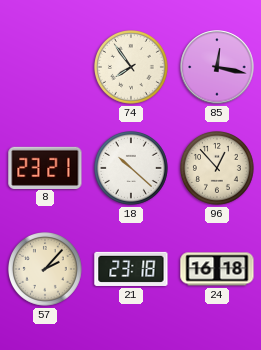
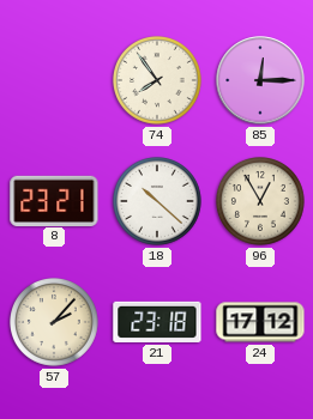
85: 12:17 -> 12:15 (260, 80)
96: 12:53 -> 12:55 (261, 202)
24: 16:18 -> 17:12 (260, 322)
